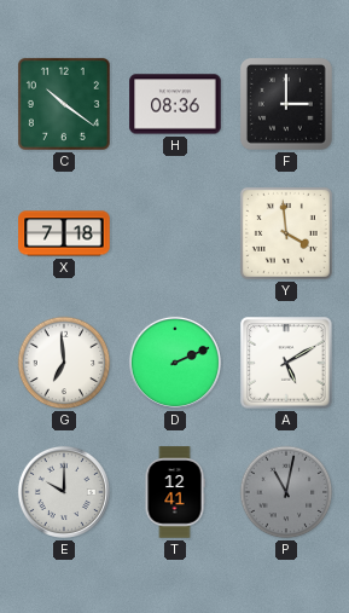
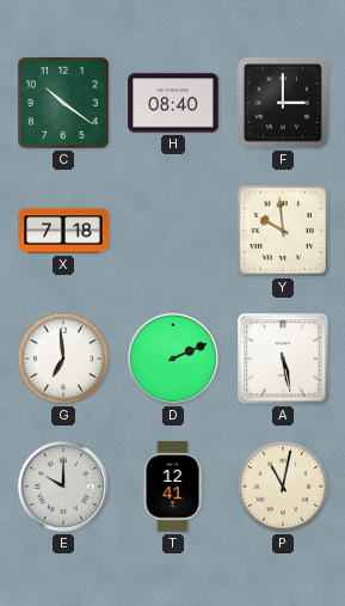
H: 08:36 -> 08:40 (173, 103)
Y: 3:59 -> 9:59 (283, 231)
A: 5:10 -> 5:28 (283, 359)
P dial: grey -> cream (283, 486)
